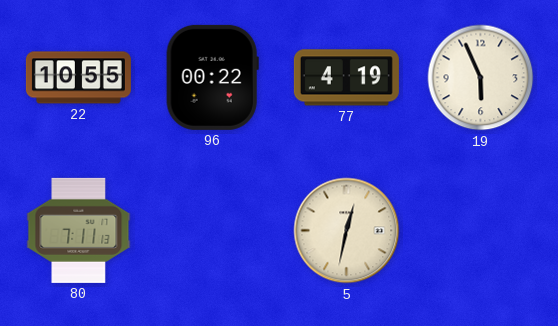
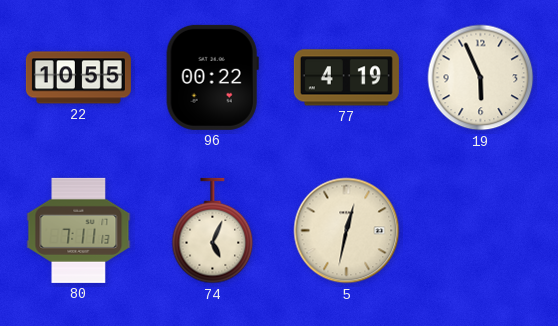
74: none -> 5:04 (213, 231)
